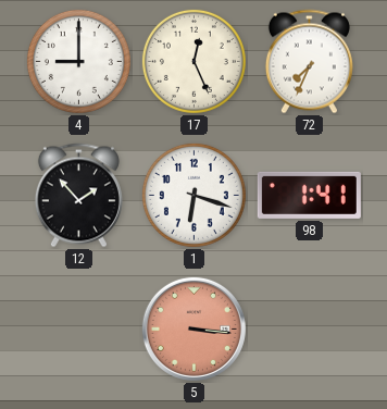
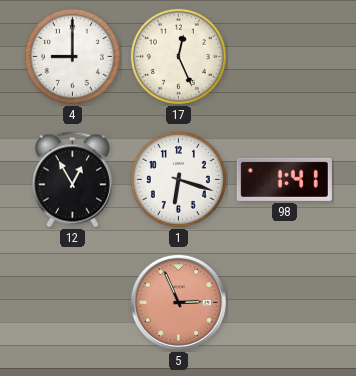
72: 7:34 -> none (309, 62)
12: 1:53 -> 12:55 (72, 180)
5: 3:16 -> 2:56 (178, 302)
